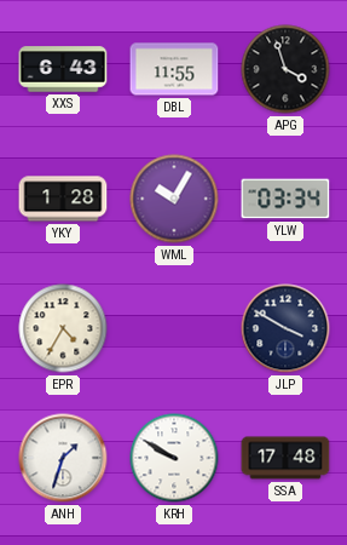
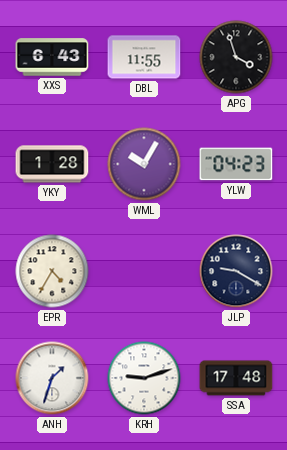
YLW: 03:34 -> 04:23 (236, 164)
JLP: 3:50 -> 9:20 (236, 271)
KRH: 9:50 -> 9:12 (144, 378)
